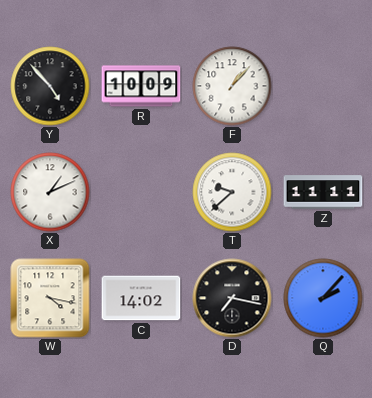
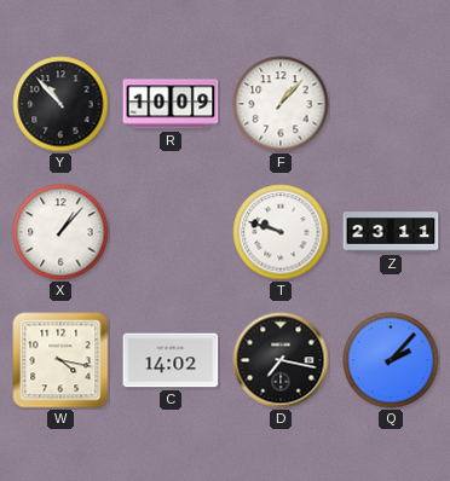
Y: 4:53 -> 10:53 (60, 104)
X: 1:11 -> 1:07 (60, 232)
T: 9:38 -> 9:48 (281, 232)
Z: 11:11 -> 23:11 (391, 232)
